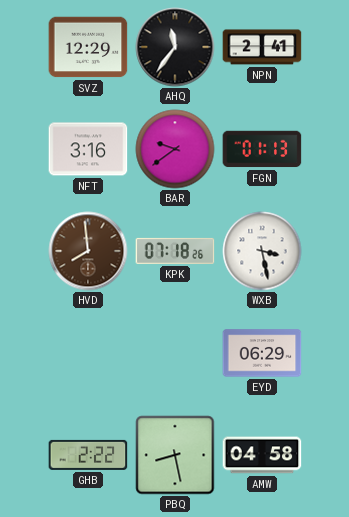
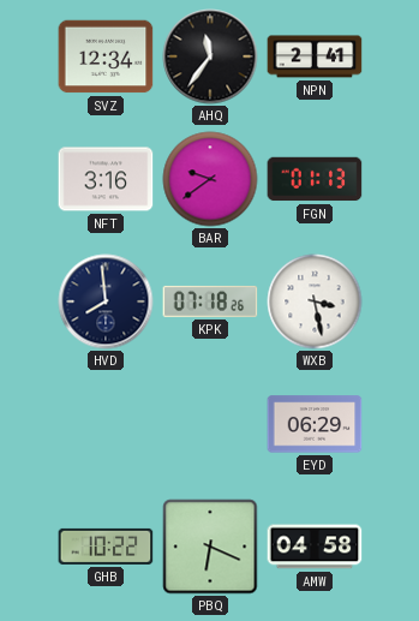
SVZ: 12:29 -> 12:34 (106, 56)
HVD dial: brown -> navy (106, 301)
GHB: 2:22 -> 10:22 (106, 547)
PBQ: 8:28 -> 6:19 (210, 547)
